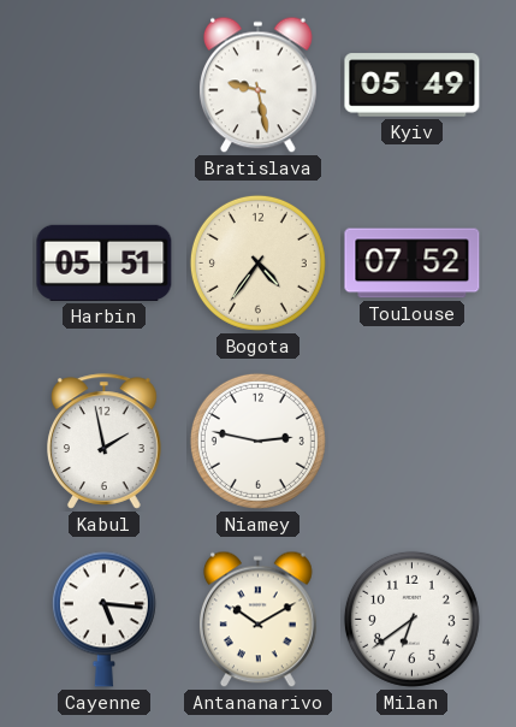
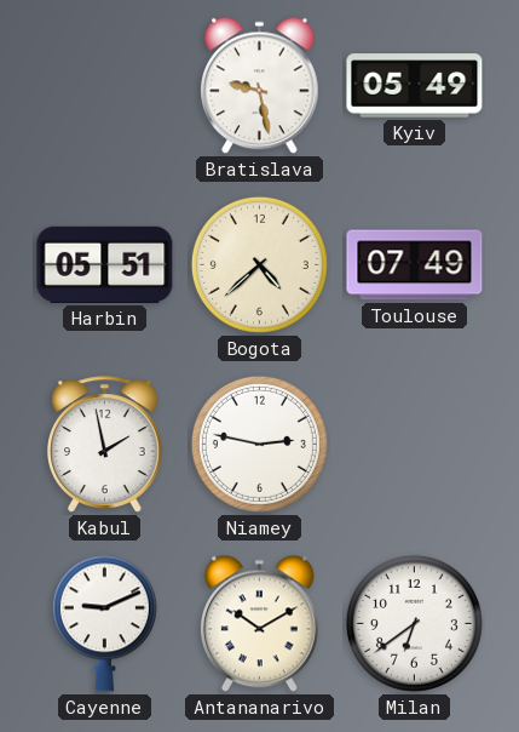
Bogota: 4:36 -> 4:38 (259, 264)
Toulouse: 07:52 -> 07:49 (415, 265)
Cayenne: 5:16 -> 9:11 (104, 623)
